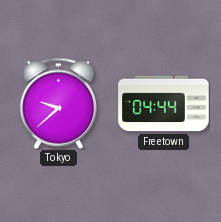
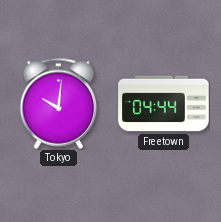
Tokyo: 9:38 -> 10:01 (59, 103)
